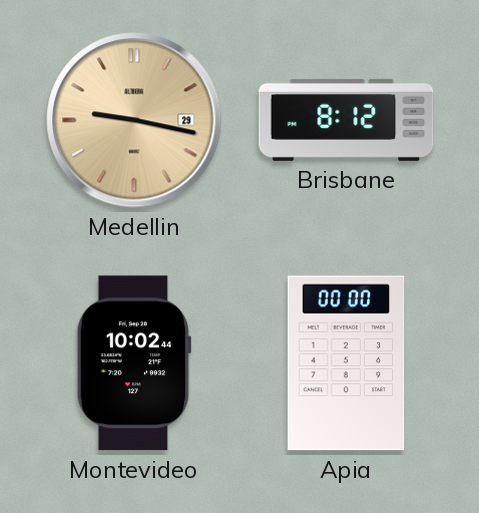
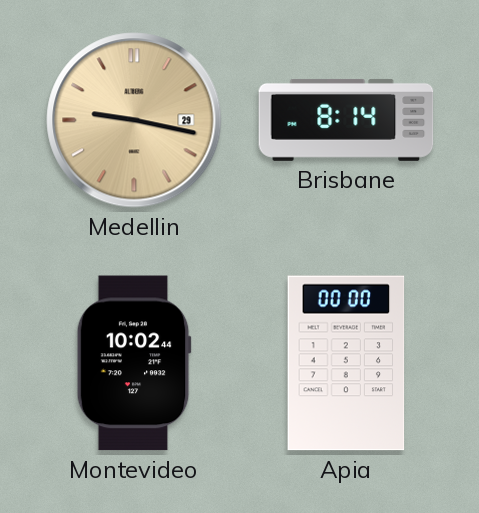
Brisbane: 8:12 -> 8:14 (346, 120)
